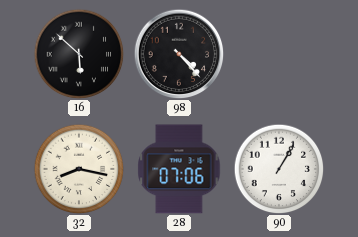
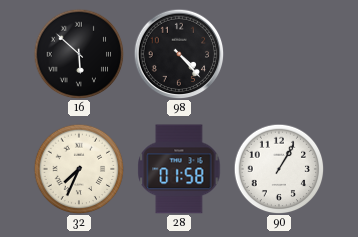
32: 8:17 -> 7:34 (79, 169)
28: 07:06 -> 01:58 (179, 169)
